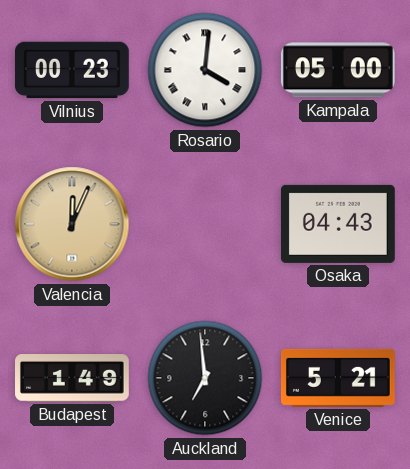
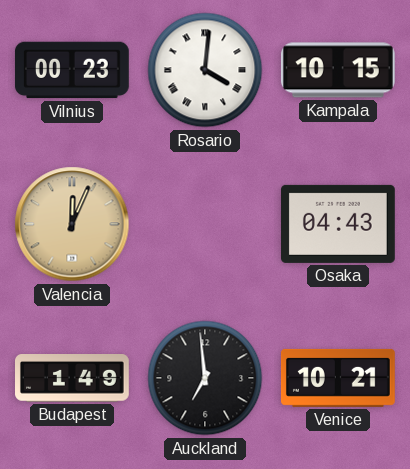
Kampala: 05:00 -> 10:15 (338, 70)
Venice: 5:21 -> 10:21 (338, 378)
